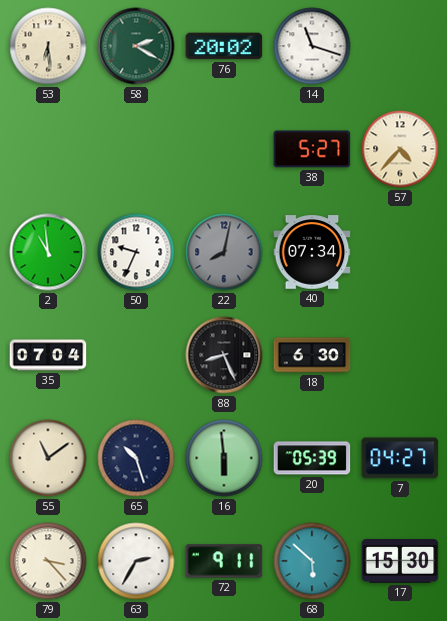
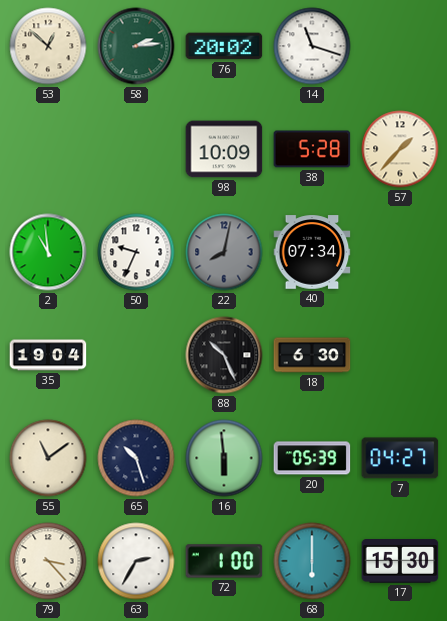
53: 6:29 -> 12:52 (48, 46)
58: 2:20 -> 2:14 (136, 46)
98: none -> 10:09 (224, 149)
38: 5:27 -> 5:28 (312, 149)
57: 4:37 -> 1:37 (400, 149)
35: 07:04 -> 19:04 (48, 355)
88: 8:26 -> 10:26 (224, 355)
72: 9:11 -> 1:00 (224, 561)
68: 5:52 -> 6:00 (312, 561)
